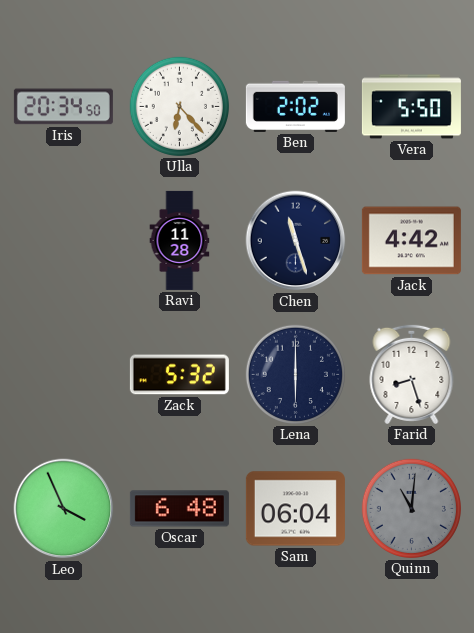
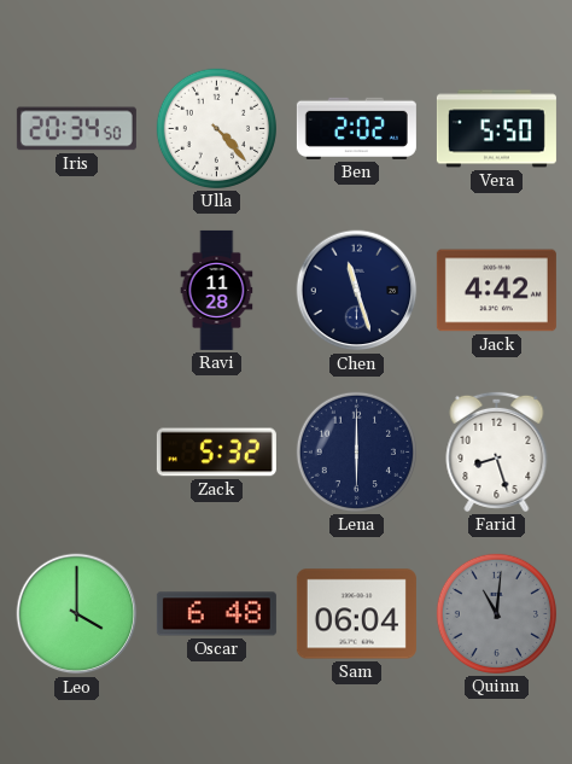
Ulla: 6:23 -> 4:23 (216, 128)
Leo: 3:56 -> 4:00 (77, 614)
